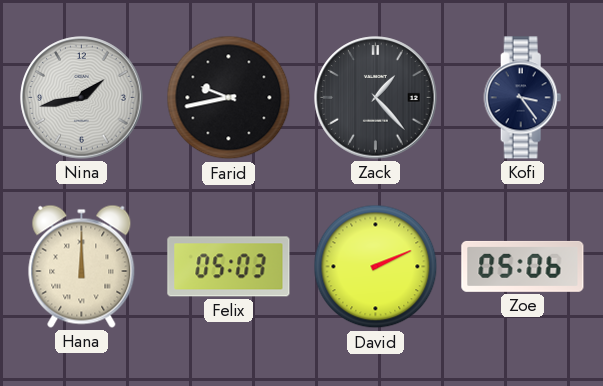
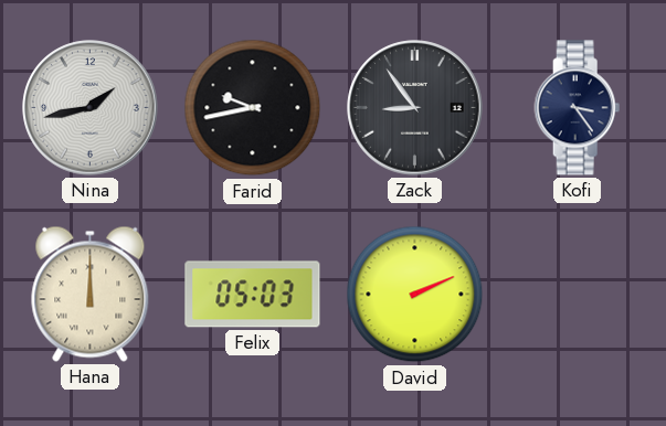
Zack: 1:23 -> 8:54 (415, 108)
Zoe: 05:06 -> none (523, 266)
